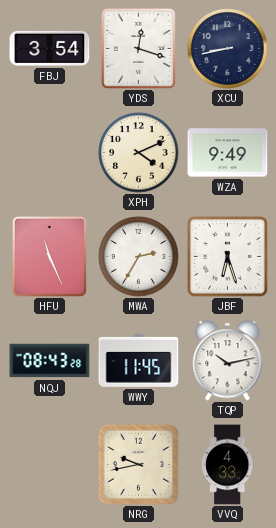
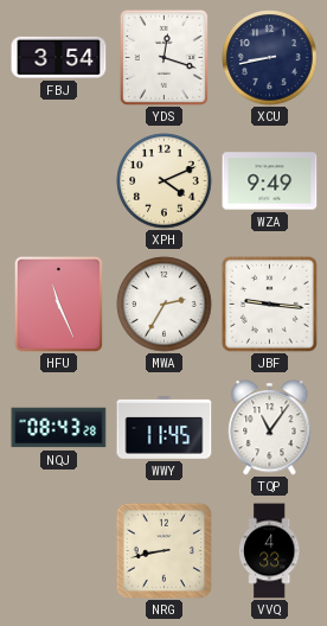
JBF: 6:27 -> 9:16 (269, 304)
TQP: 10:13 -> 11:06 (270, 428)
NRG: 9:43 -> 8:43 (163, 550)
